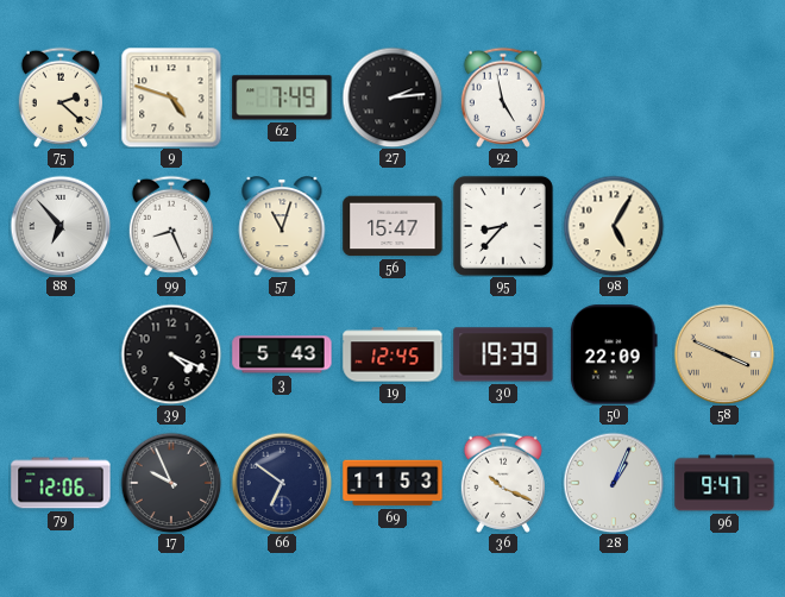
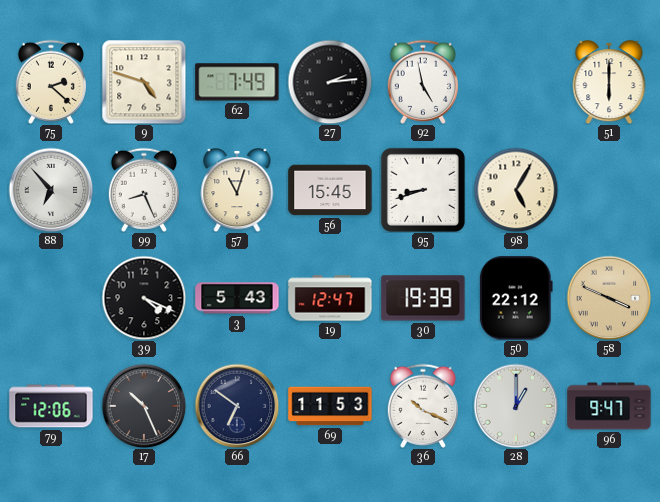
51: none -> 6:00 (609, 83)
56: 15:47 -> 15:45 (330, 190)
95: 8:37 -> 8:42 (423, 190)
19: 12:45 -> 12:47 (330, 298)
50: 22:09 -> 22:12 (516, 298)
17: 9:56 -> 10:26 (144, 406)
28: 1:04 -> 1:00 (516, 406)
